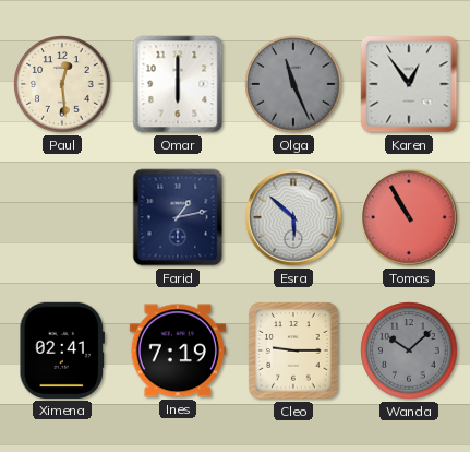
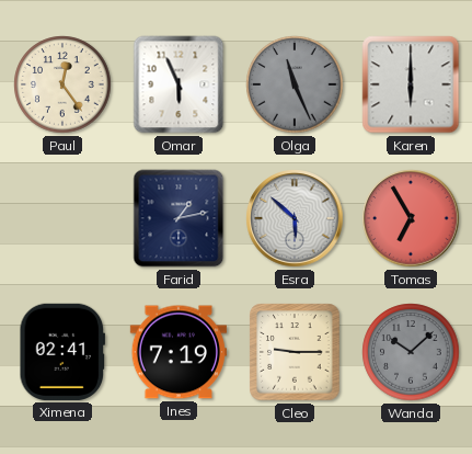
Paul: 12:29 -> 12:24 (62, 84)
Omar: 6:00 -> 5:56 (179, 84)
Karen: 12:54 -> 6:00 (411, 84)
Tomas: 10:55 -> 6:55 (411, 218)
